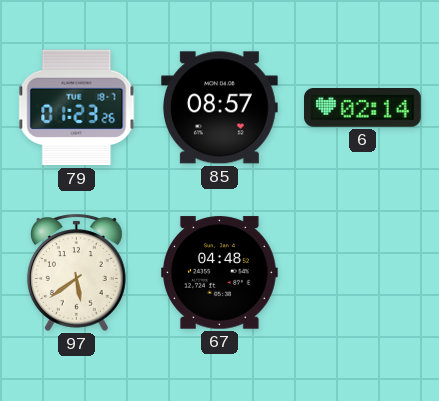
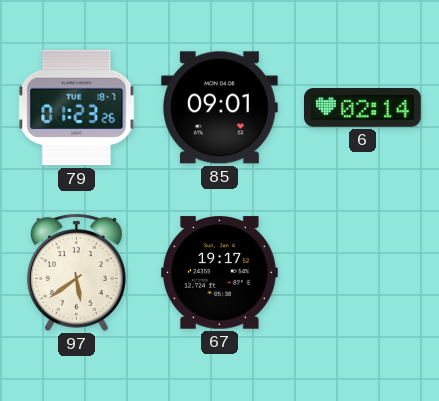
85: 08:57 -> 09:01 (219, 108)
67: 04:48 -> 19:17 (220, 273)
